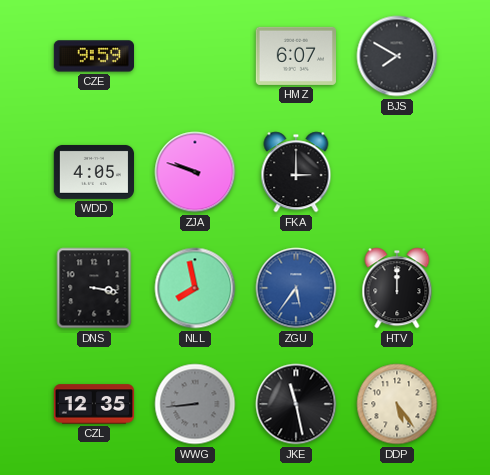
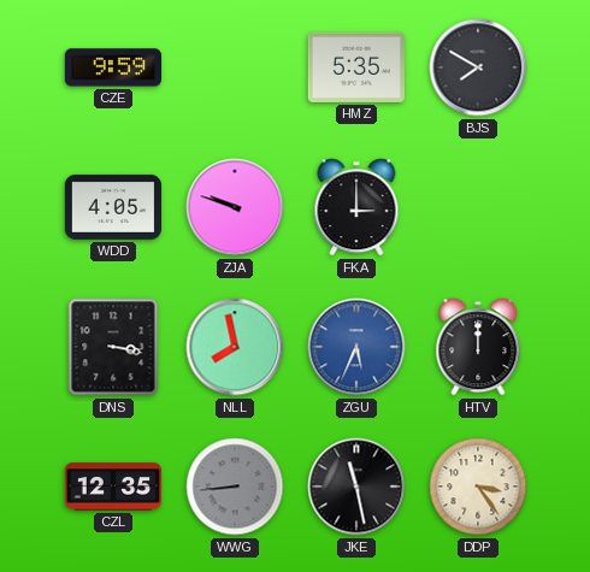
HMZ: 6:07 -> 5:35 (355, 67)
ZGU: 5:36 -> 5:34 (356, 347)
DDP: 5:24 -> 3:24 (478, 487)
